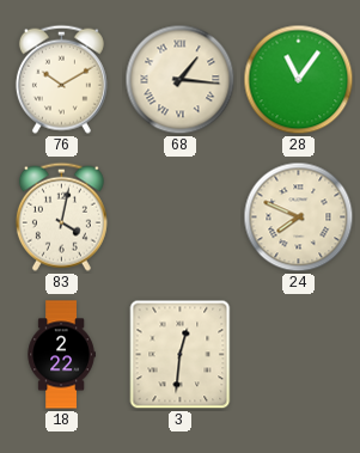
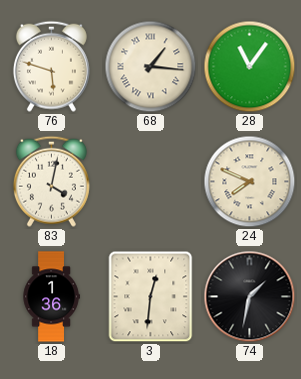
76: 10:10 -> 5:48 (51, 66)
18: 2:22 -> 1:36 (51, 297)
74: none -> 1:32 (250, 297)
